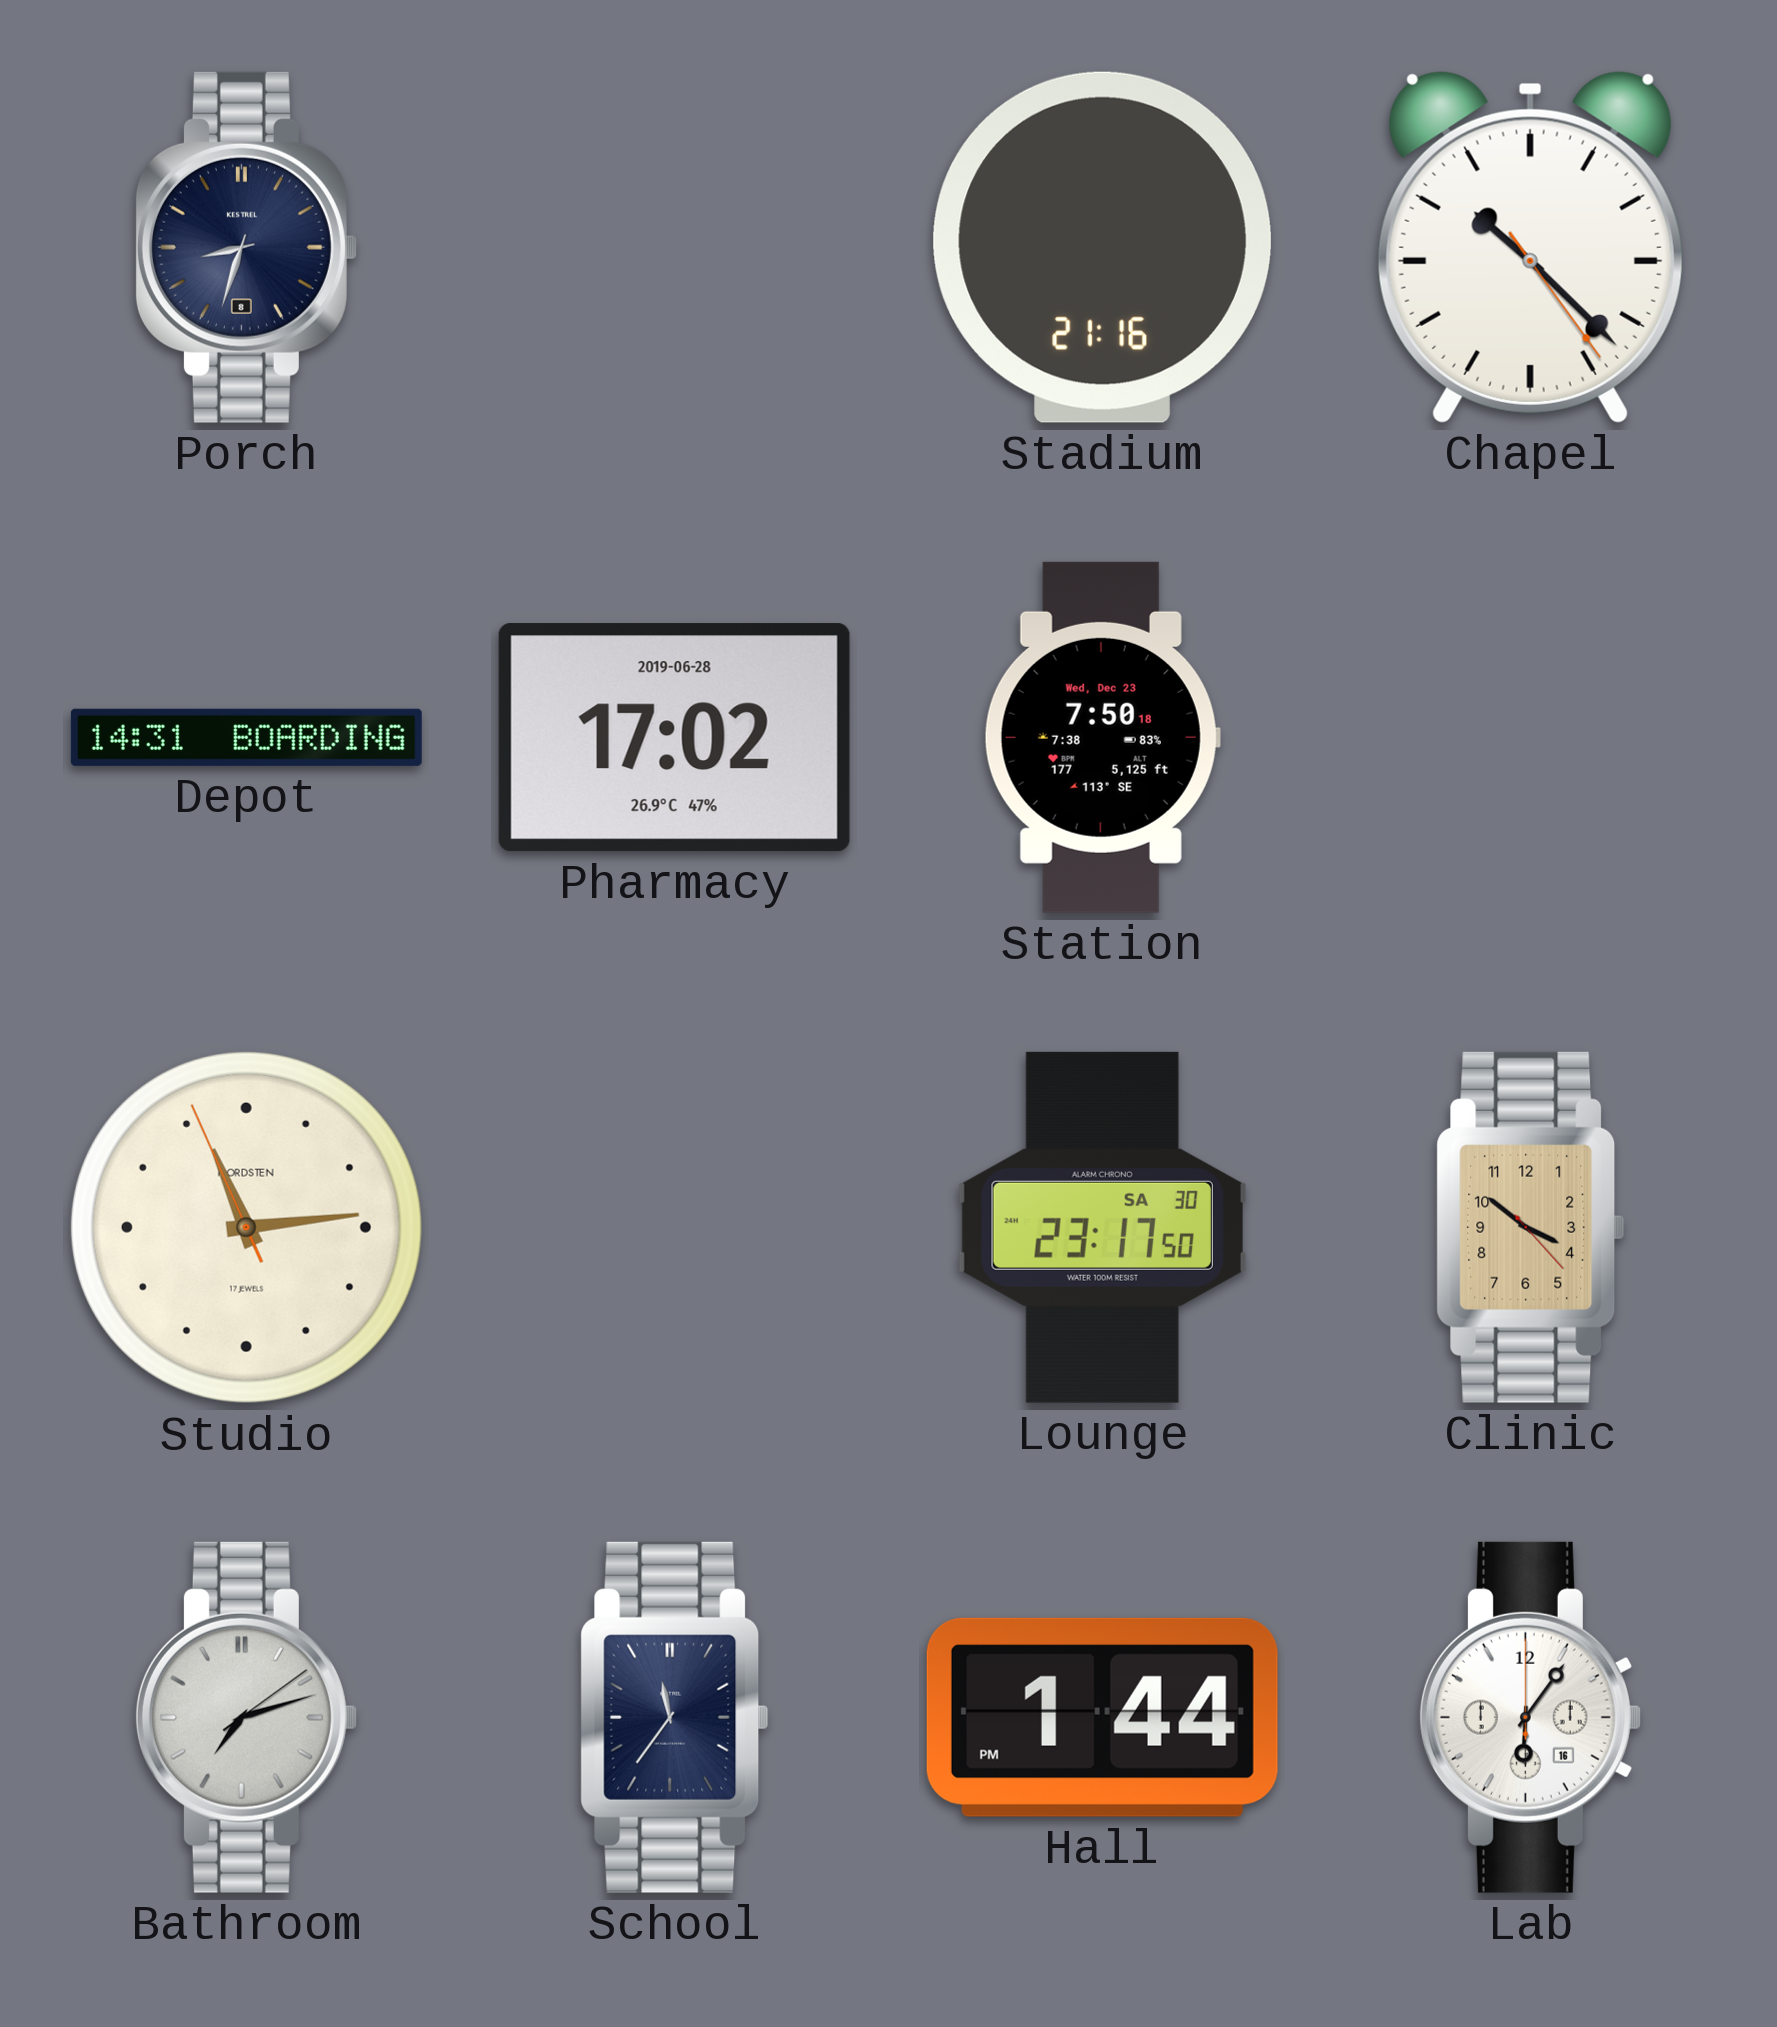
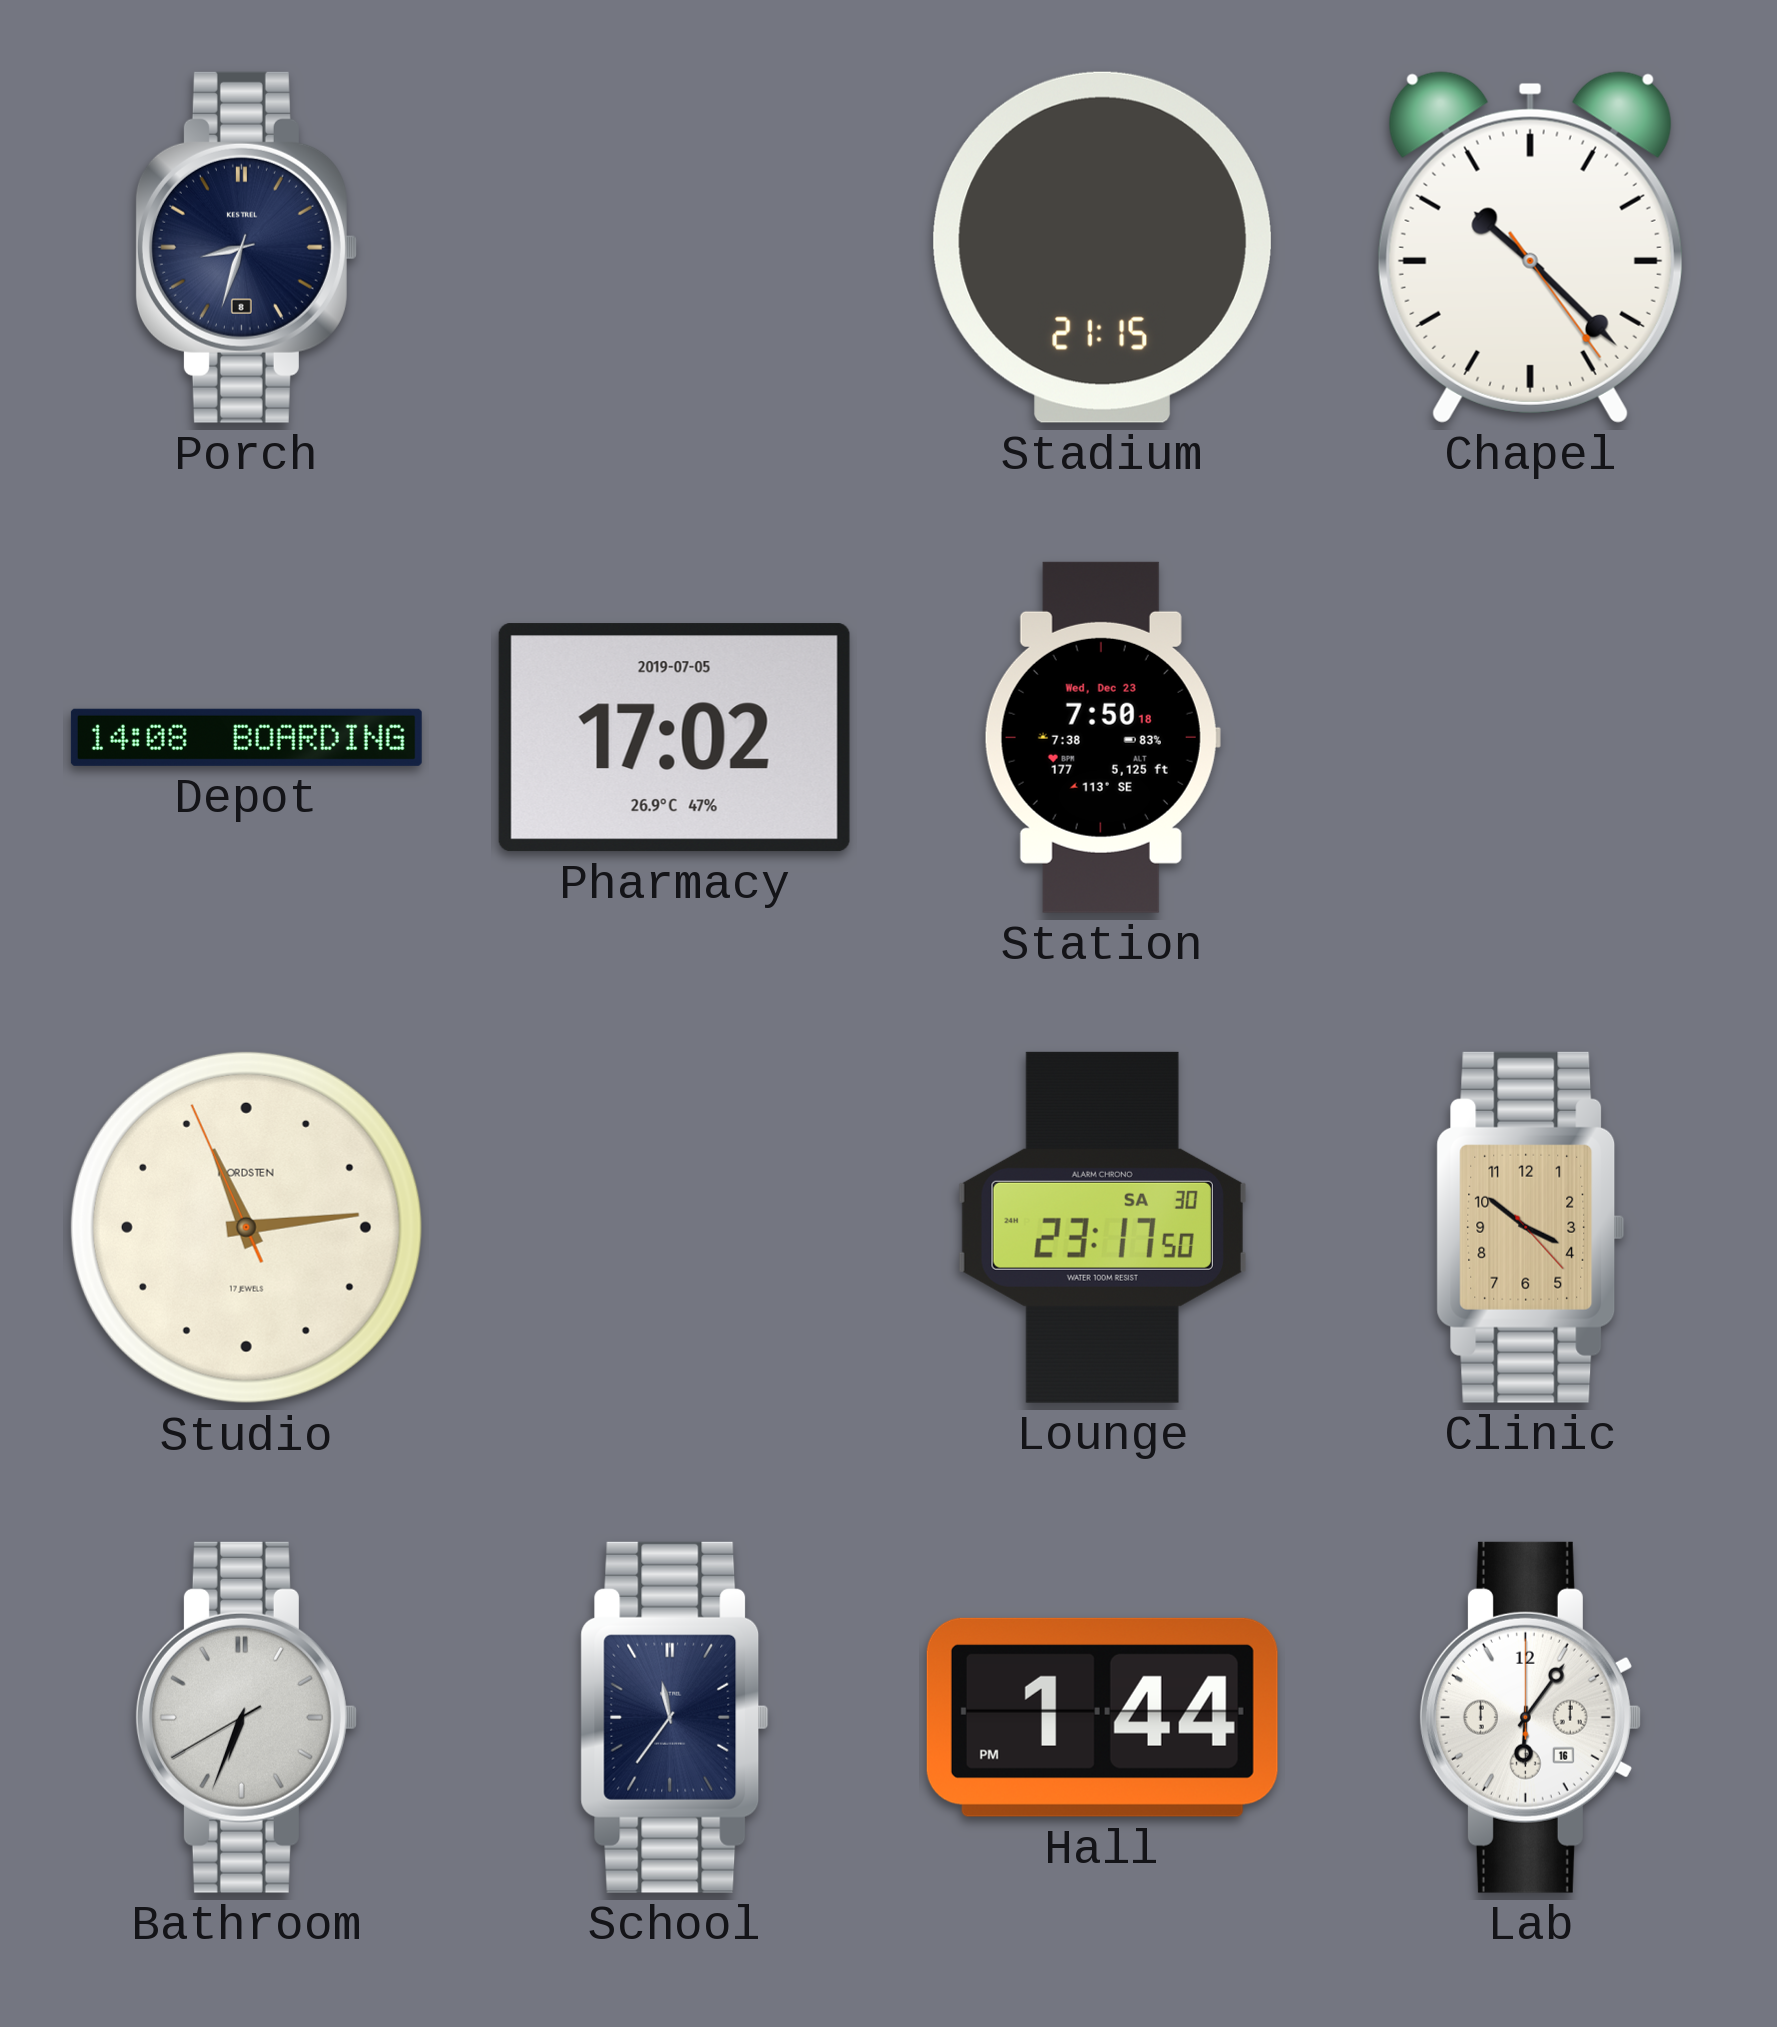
Stadium: 21:16 -> 21:15 (1102, 247)
Depot: 14:31 -> 14:08 (246, 737)
Pharmacy date: 2019-06-28 -> 2019-07-05 (674, 738)
Bathroom: 7:12 -> 6:33 (246, 1717)
